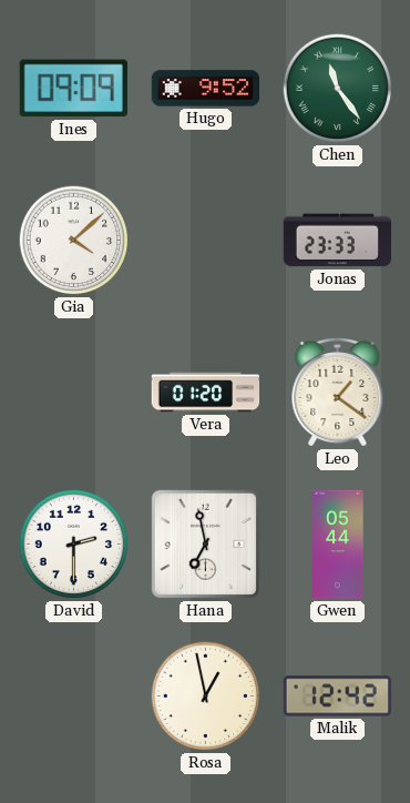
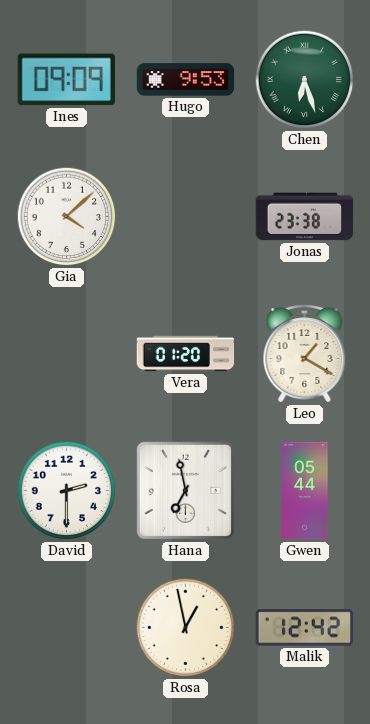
Hugo: 9:52 -> 9:53 (186, 80)
Chen: 11:24 -> 6:27 (305, 80)
Jonas: 23:33 -> 23:38 (305, 217)
Leo: 1:21 -> 1:20 (305, 354)
